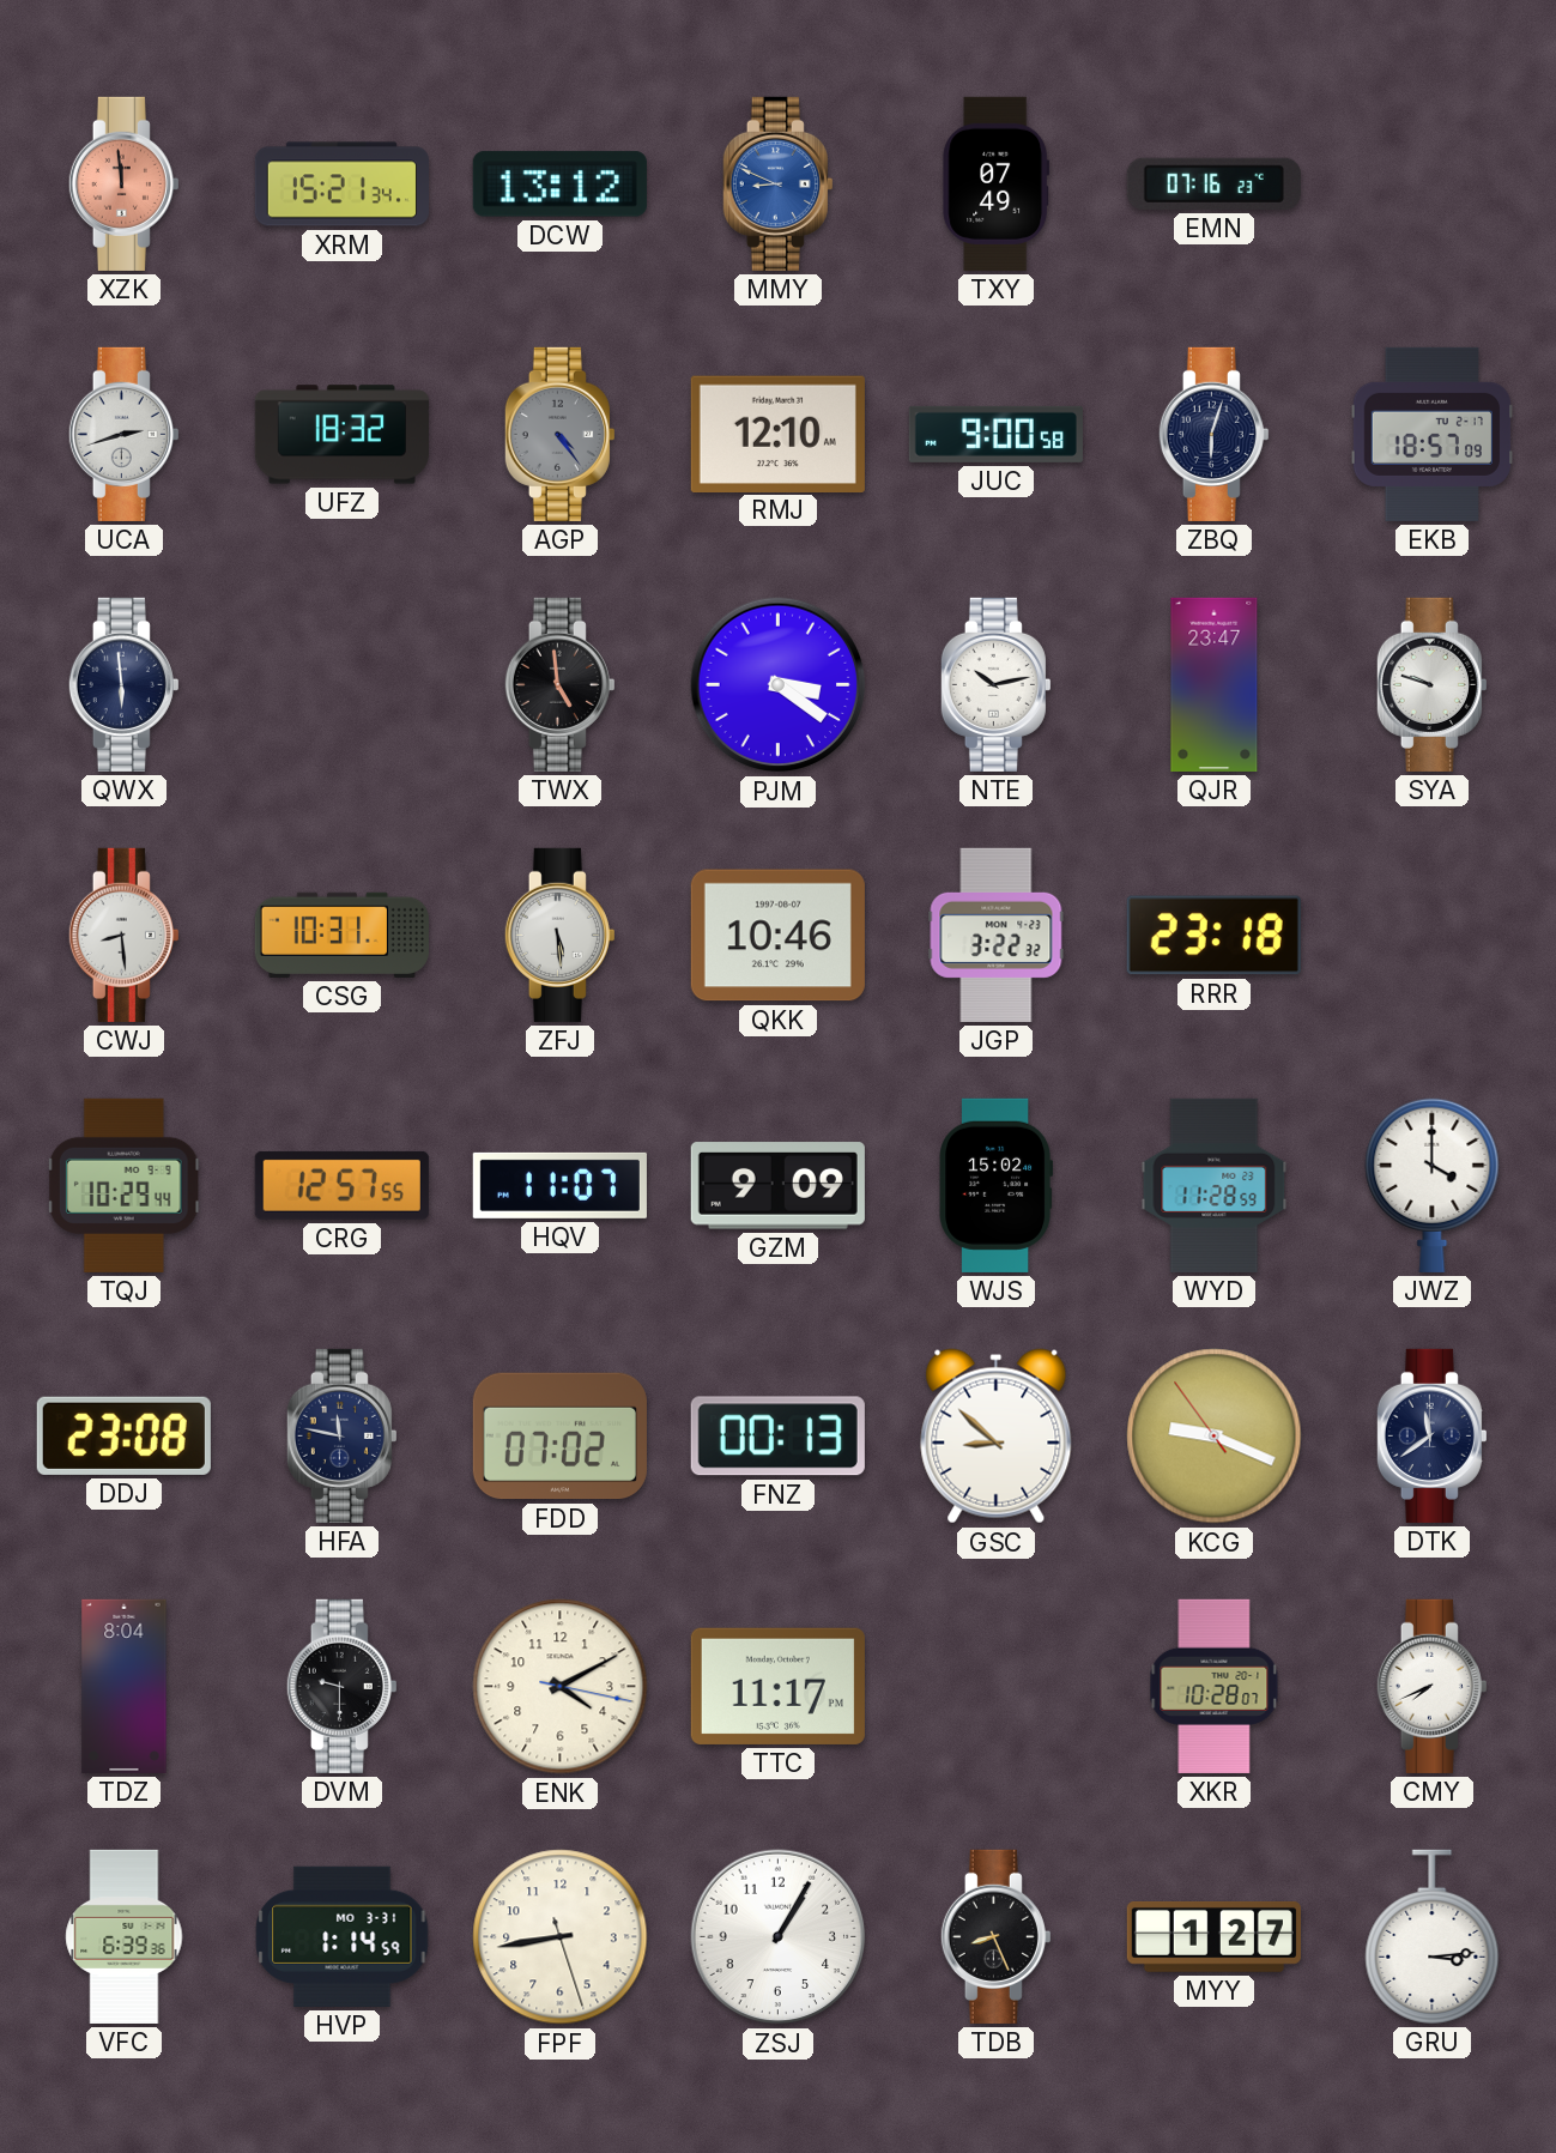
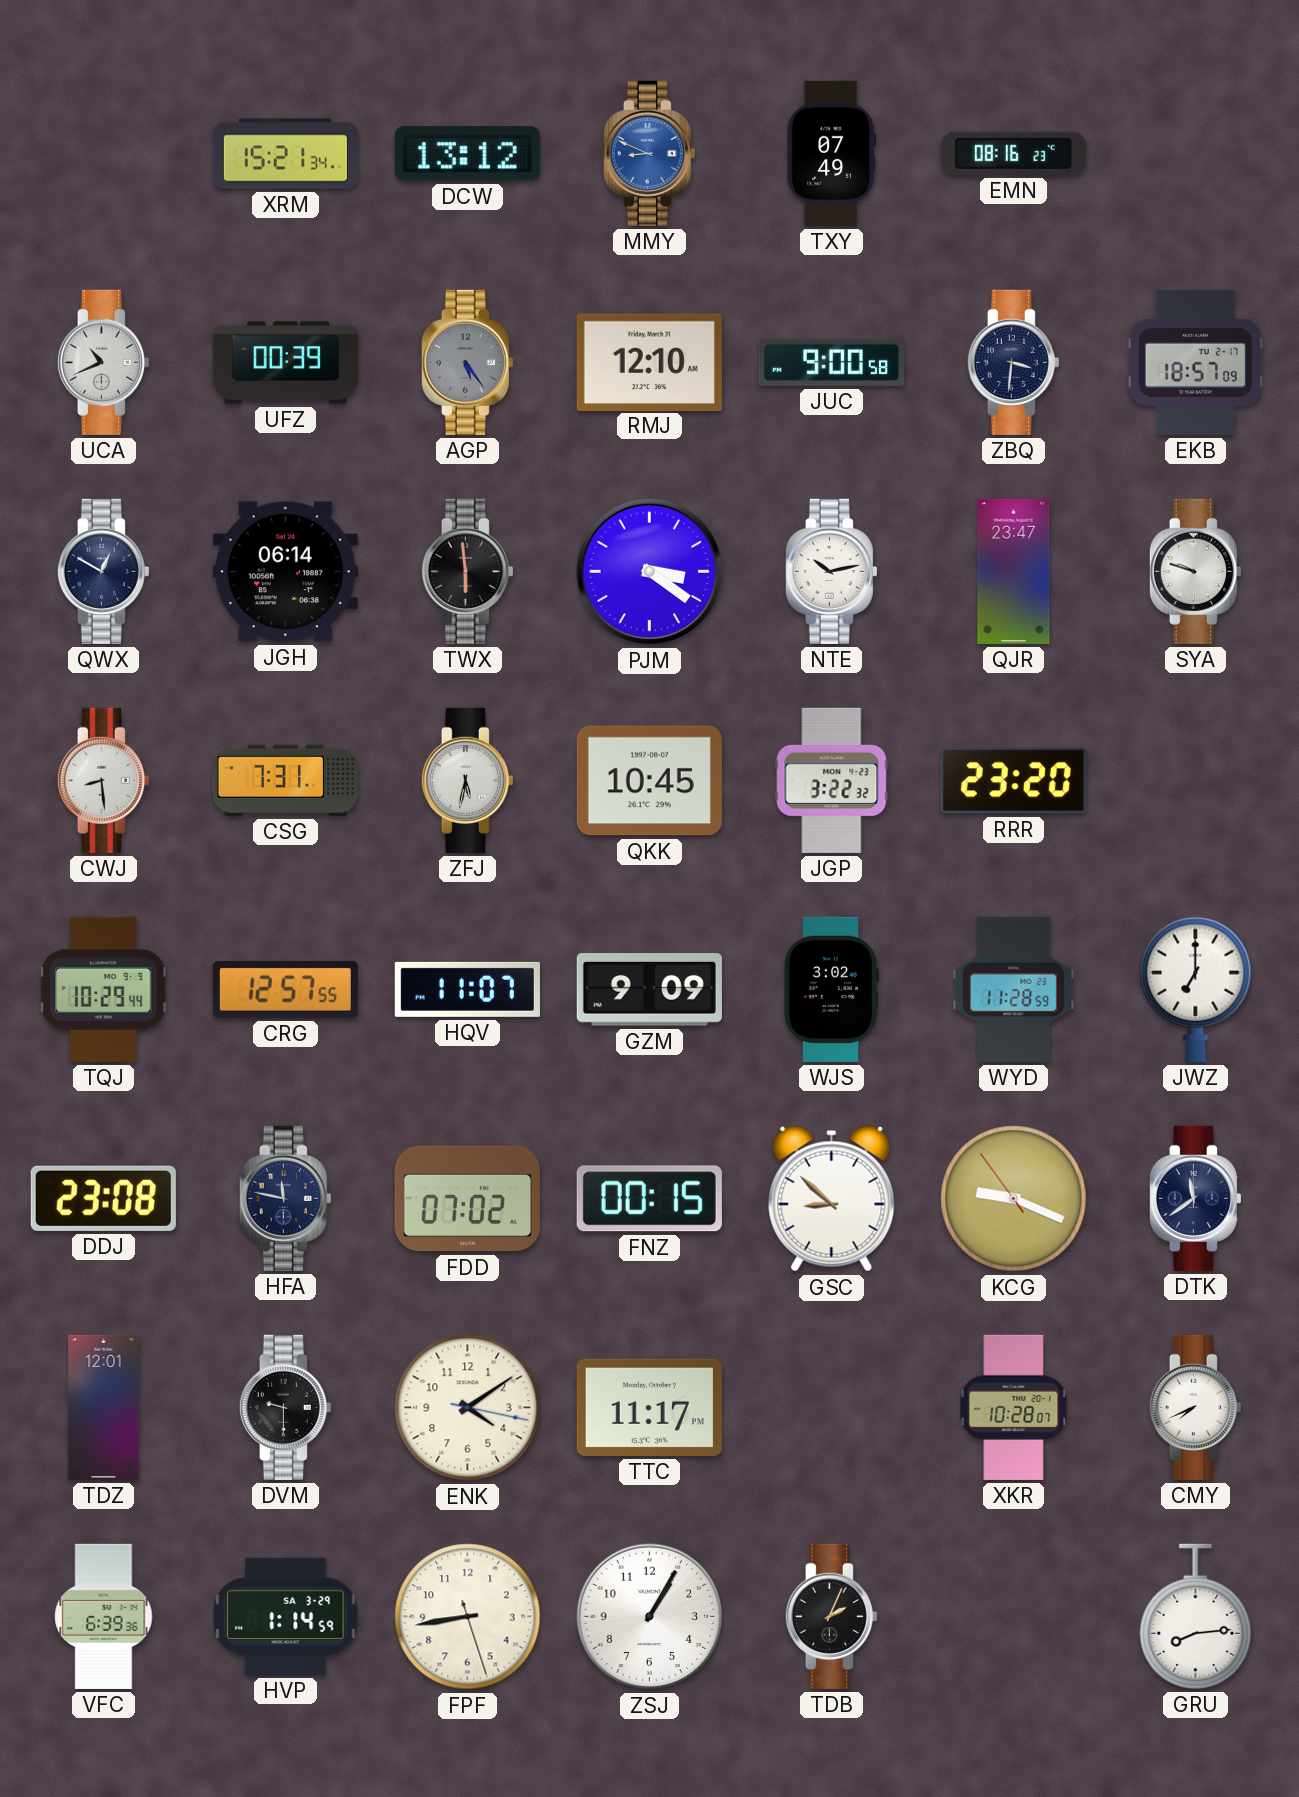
XZK: 11:59 -> none (123, 183)
EMN: 07:16 -> 08:16 (1013, 153)
UCA: 2:42 -> 10:41 (103, 362)
UFZ: 18:32 -> 00:39 (285, 363)
AGP: 4:24 -> 5:24 (467, 362)
ZBQ: 6:03 -> 3:31 (1013, 362)
QWX: 5:59 -> 12:50 (103, 571)
JGH: none -> 06:14 (285, 572)
TWX: 4:59 -> 5:59 (467, 571)
CSG: 10:31 -> 7:31 (285, 780)
ZFJ: 5:29 -> 5:32 (467, 780)
QKK: 10:46 -> 10:45 (649, 781)
RRR: 23:18 -> 23:20 (1013, 781)
WJS: 15:02 -> 3:02 (832, 989)
JWZ: 4:00 -> 7:00 (1196, 989)
FNZ: 00:13 -> 00:15 (649, 1199)
TDZ: 8:04 -> 12:01 (104, 1407)
ENK: 4:10 -> 4:09 (468, 1408)
HVP date: MO 3-31 -> SA 3-29 (286, 1616)
TDB: 8:26 -> 2:04 (831, 1616)
MYY: 1:27 -> none (1213, 1936)
GRU: 3:14 -> 8:14 (1196, 1616)
